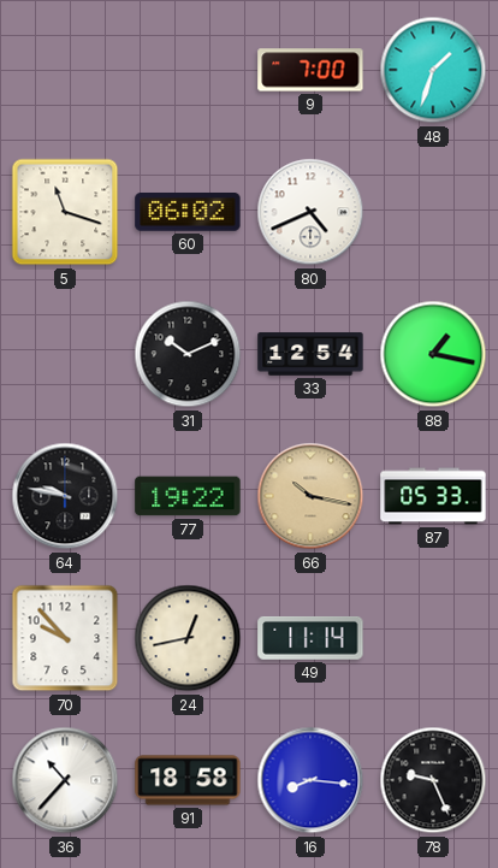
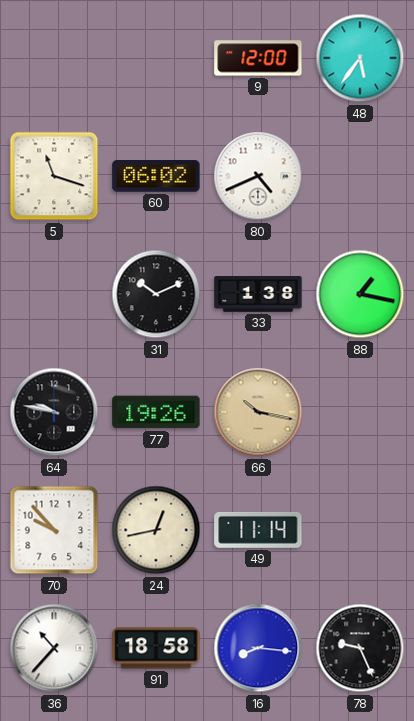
9: 7:00 -> 12:00 (258, 58)
48: 1:33 -> 5:36 (360, 58)
33: 12:54 -> 1:38 (258, 294)
77: 19:22 -> 19:26 (156, 412)
87: 05:33 -> none (433, 496)
